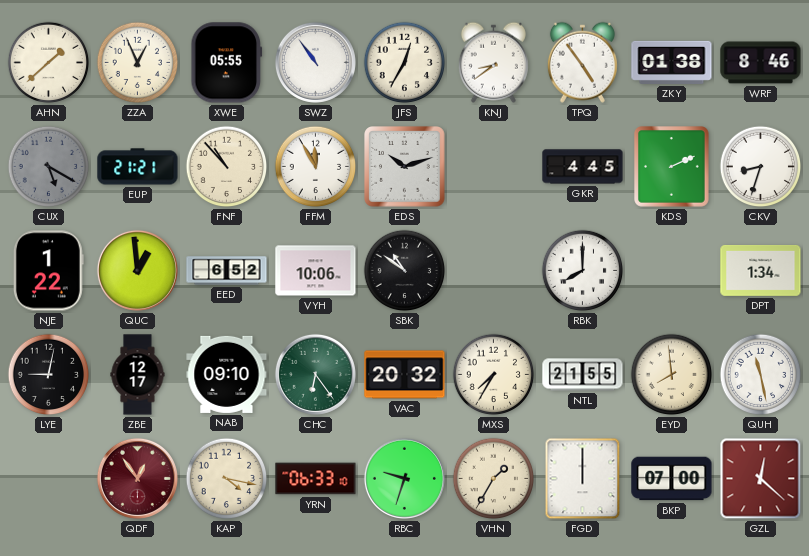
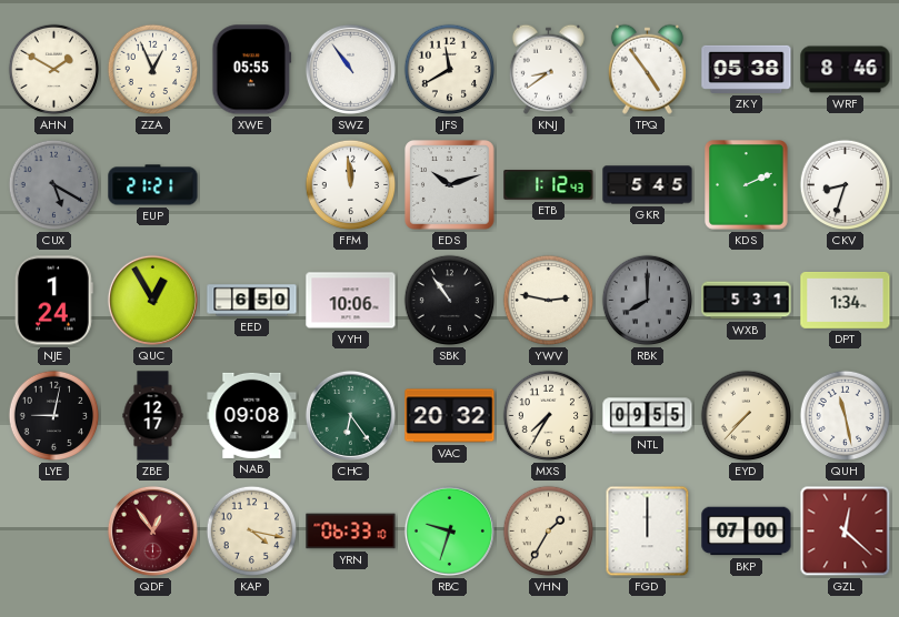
AHN: 1:38 -> 1:50 (54, 70)
JFS: 12:35 -> 11:40 (450, 70)
ZKY: 01:38 -> 05:38 (747, 69)
FNF: 10:53 -> none (227, 167)
FFM: 11:55 -> 11:59 (351, 185)
ETB: none -> 1:12 (549, 185)
GKR: 4:45 -> 5:45 (648, 185)
NJE: 1:22 -> 1:24 (53, 301)
QUC: 12:59 -> 12:55 (152, 300)
EED: 6:52 -> 6:50 (252, 301)
SBK: 10:51 -> 10:54 (450, 301)
YWV: none -> 2:47 (549, 301)
RBK dial: white -> grey (648, 301)
WXB: none -> 5:31 (747, 301)
NAB: 09:10 -> 09:08 (252, 415)
NTL: 21:55 -> 09:55 (648, 416)
EYD: 7:59 -> 7:37 (747, 416)
